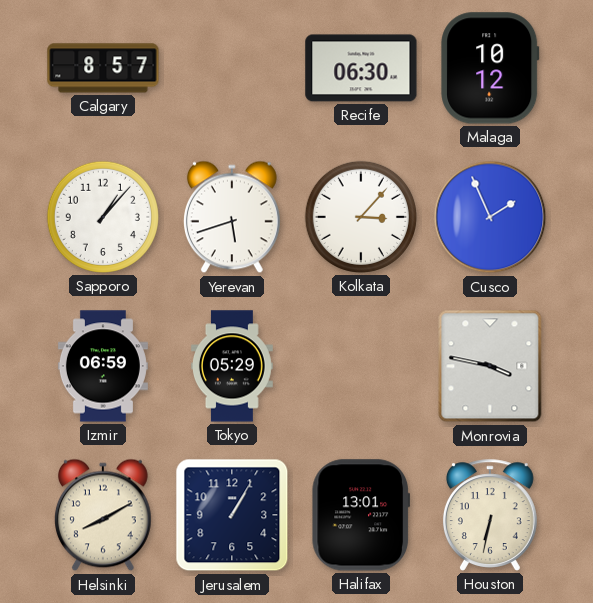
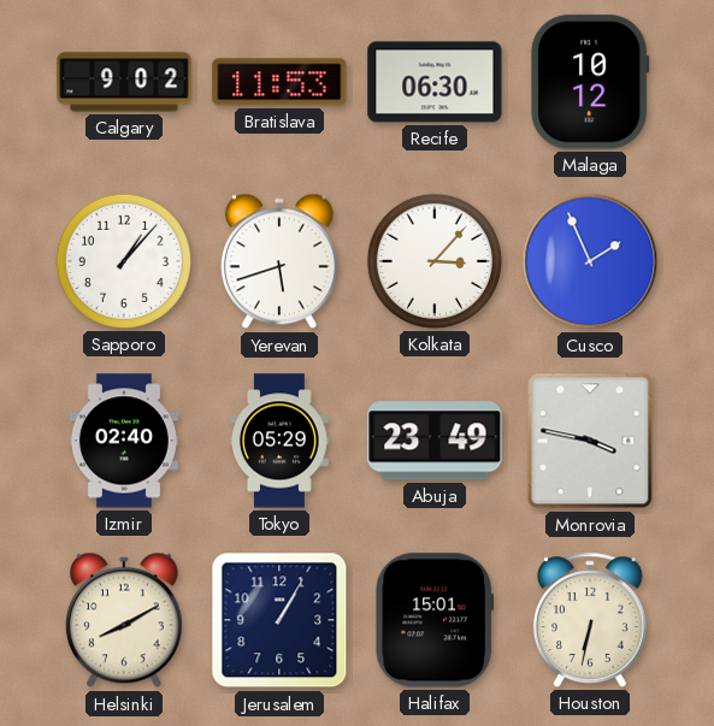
Calgary: 8:57 -> 9:02 (124, 82)
Bratislava: none -> 11:53 (279, 82)
Izmir: 06:59 -> 02:40 (124, 441)
Abuja: none -> 23:49 (435, 441)
Halifax: 13:01 -> 15:01 (433, 620)
